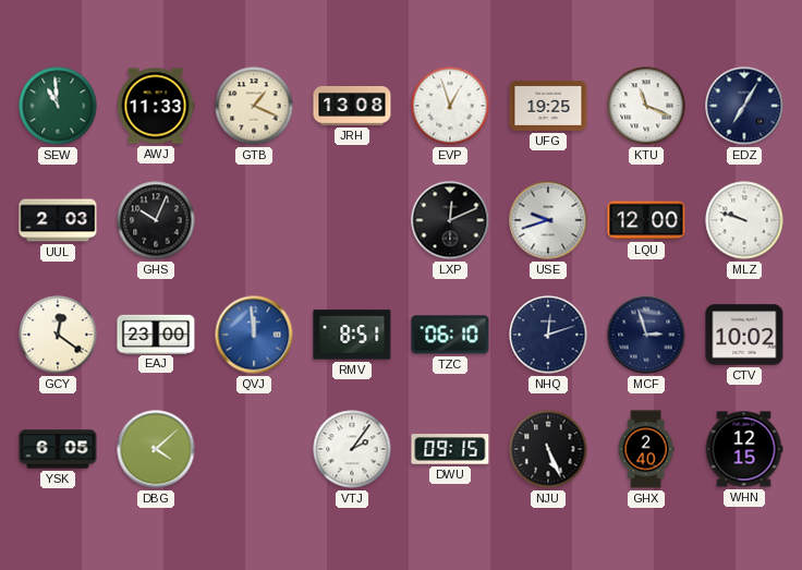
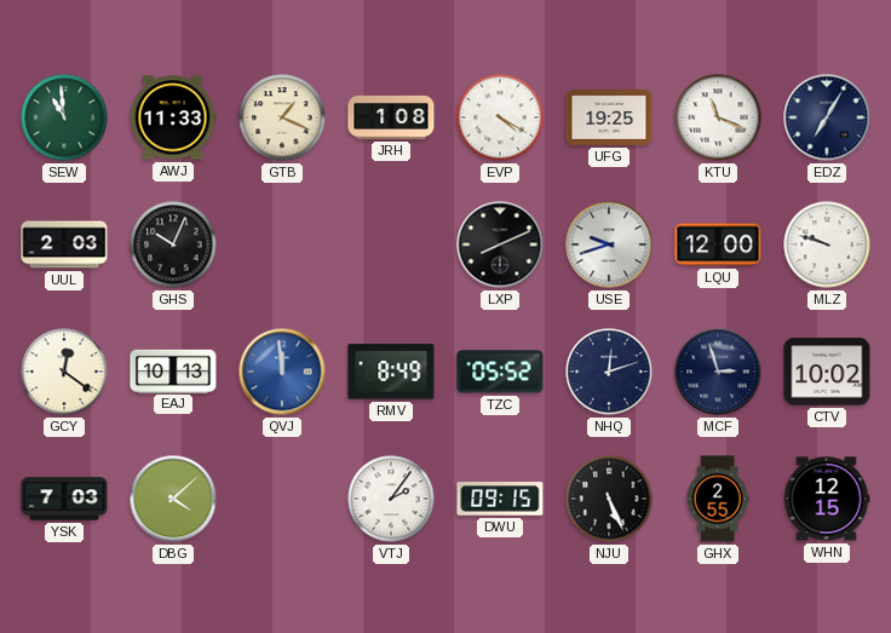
JRH: 13:08 -> 1:08 (391, 117)
EVP: 12:57 -> 4:20 (500, 117)
LXP: 12:11 -> 8:11 (500, 244)
EAJ: 23:00 -> 10:13 (173, 370)
RMV: 8:51 -> 8:49 (391, 372)
TZC: 06:10 -> 05:52 (500, 372)
YSK: 6:05 -> 7:03 (64, 499)
GHX: 2:40 -> 2:55 (718, 499)
